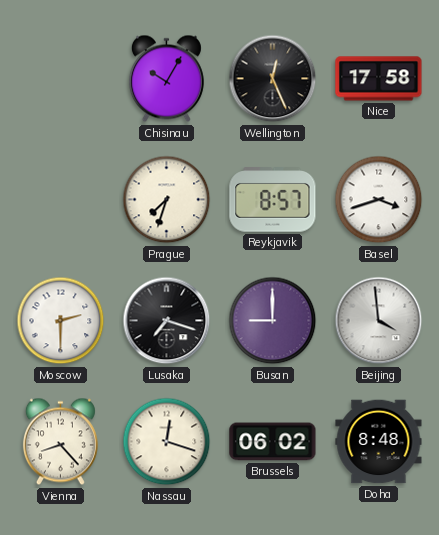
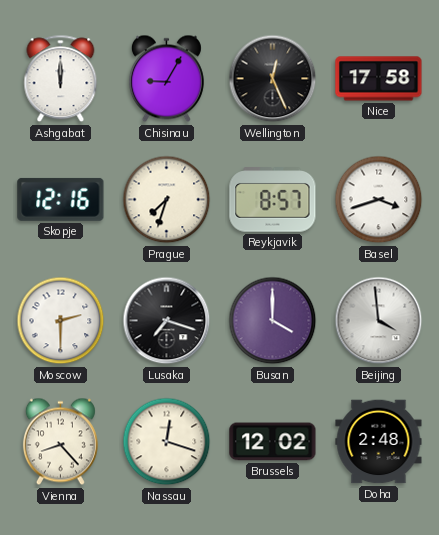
Ashgabat: none -> 12:00 (61, 79)
Chisinau: 10:05 -> 9:05 (166, 79)
Skopje: none -> 12:16 (61, 199)
Busan: 9:00 -> 4:00 (273, 321)
Brussels: 06:02 -> 12:02 (273, 442)
Doha: 8:48 -> 2:48 (379, 442)
